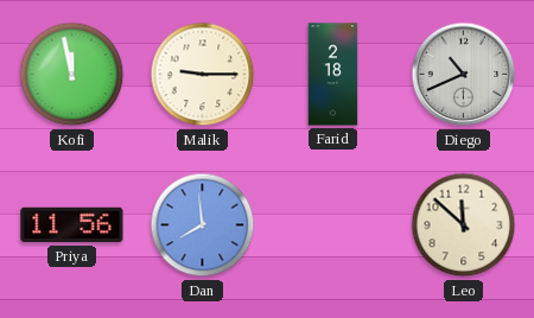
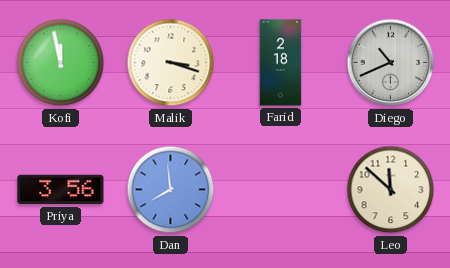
Malik: 9:15 -> 3:18 (171, 63)
Priya: 11:56 -> 3:56 (61, 190)
